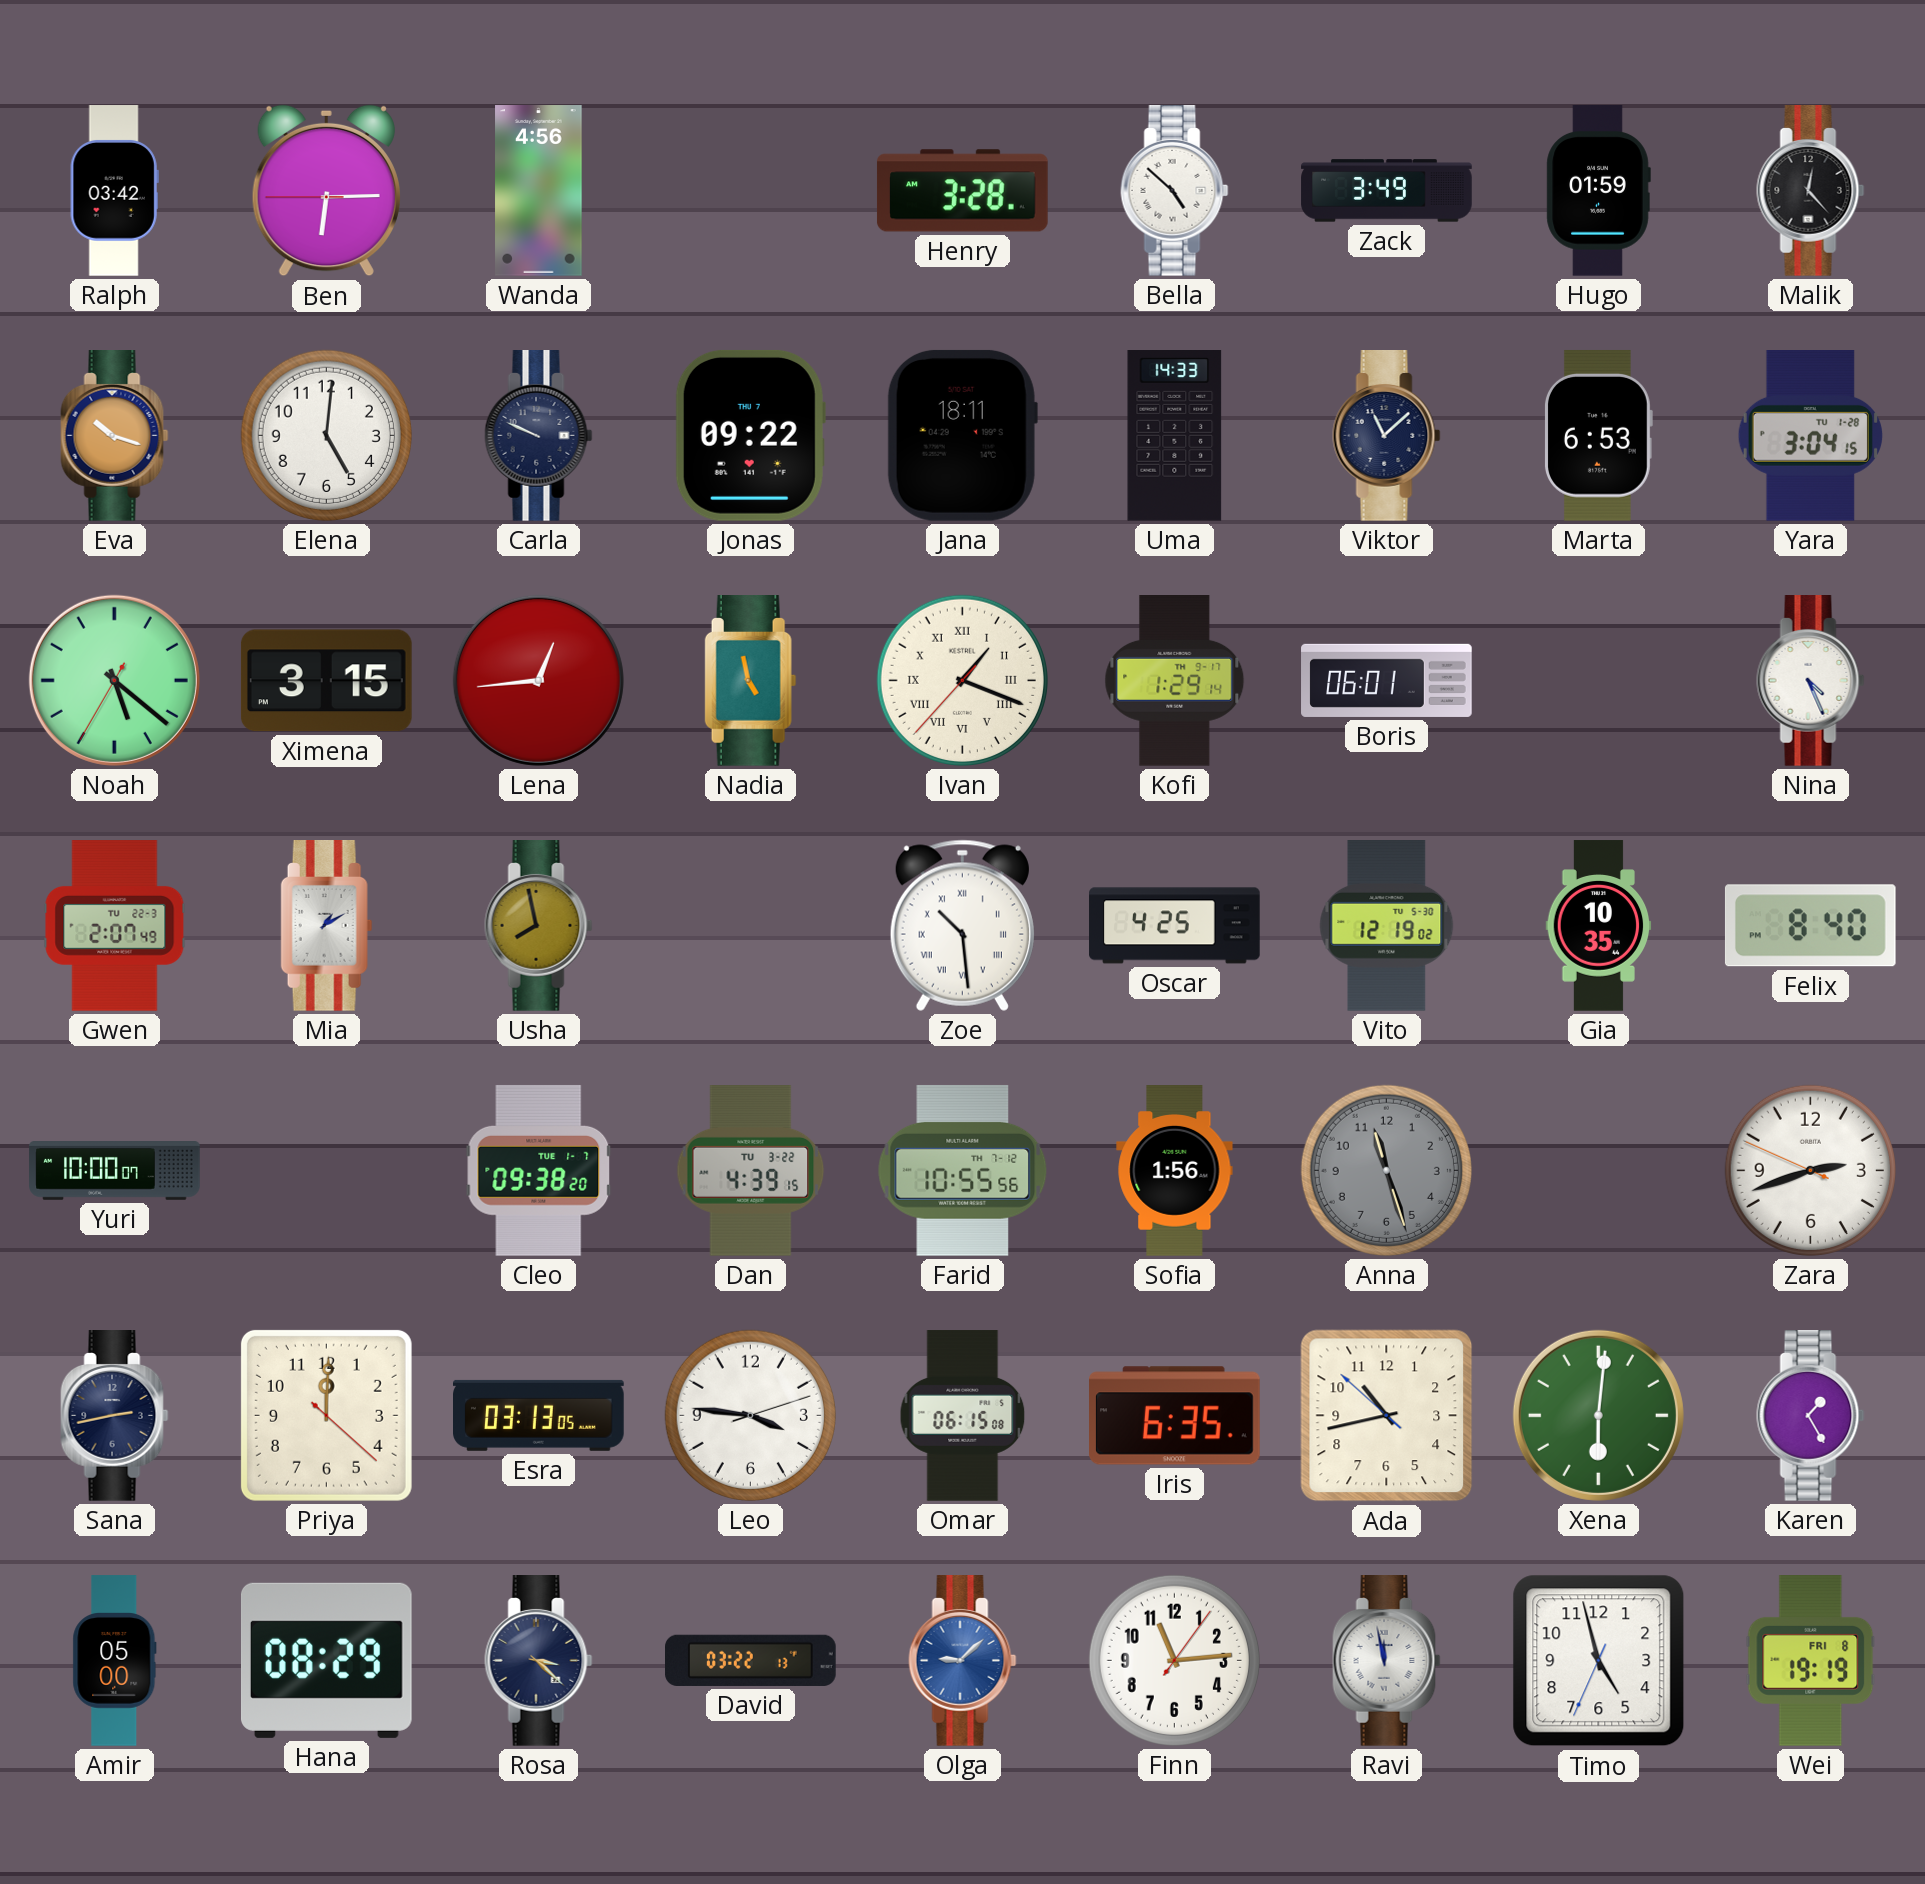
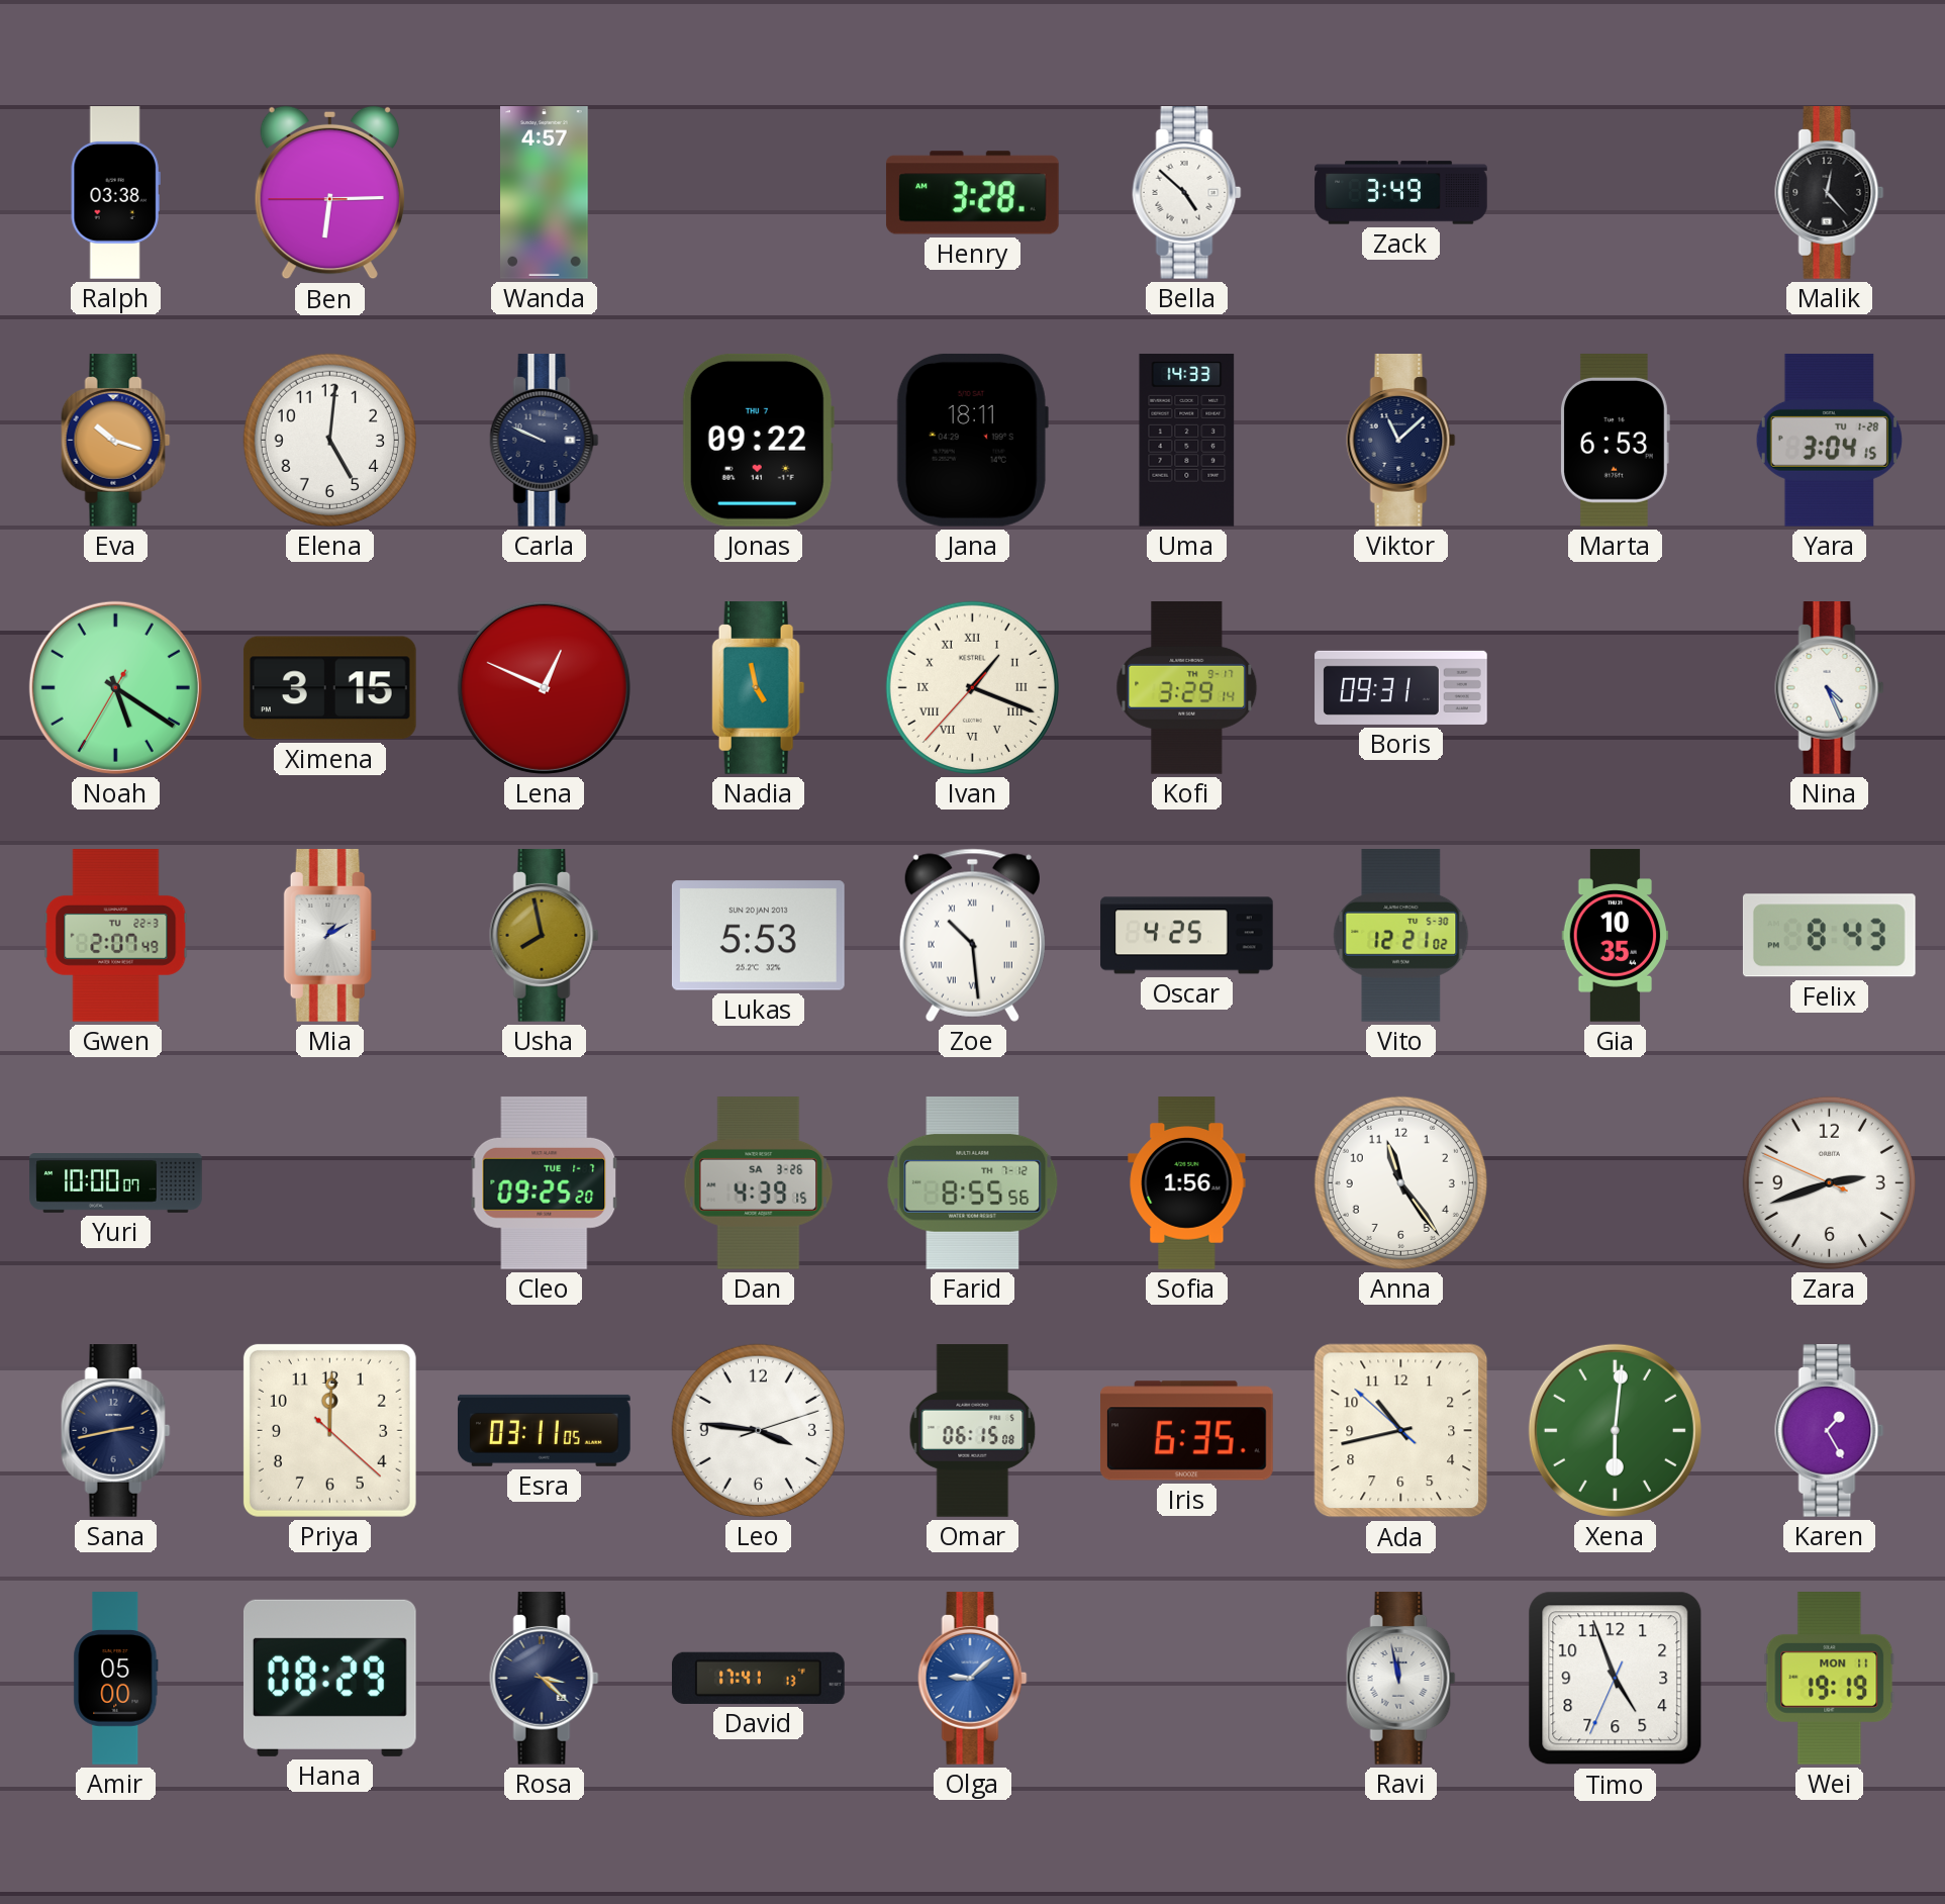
Ralph: 03:42 -> 03:38 (115, 193)
Wanda: 4:56 -> 4:57 (545, 193)
Hugo: 01:59 -> none (1598, 191)
Noah: 5:21 -> 5:20 (115, 687)
Lena: 12:44 -> 12:49 (544, 687)
Kofi: 1:29 -> 3:29 (1187, 688)
Boris: 06:01 -> 09:31 (1401, 687)
Lukas: none -> 5:53 (758, 936)
Vito: 12:19 -> 12:21 (1401, 936)
Felix: 8:40 -> 8:43 (1829, 936)
Cleo: 09:38 -> 09:25 (545, 1182)
Dan date: TU 3-22 -> SA 3-26 (759, 1183)
Farid: 10:55 -> 8:55 (973, 1182)
Anna: 11:27 -> 11:24 (1400, 1182)
Anna dial: grey -> white (1400, 1182)
Esra: 03:13 -> 03:11 (545, 1430)
David: 03:22 -> 17:41 (759, 1678)
Finn: 11:14 -> none (1174, 1660)
Timo: 4:57 -> 4:56 (1616, 1679)
Wei date: FRI 8 -> MON 11 (1830, 1679)
